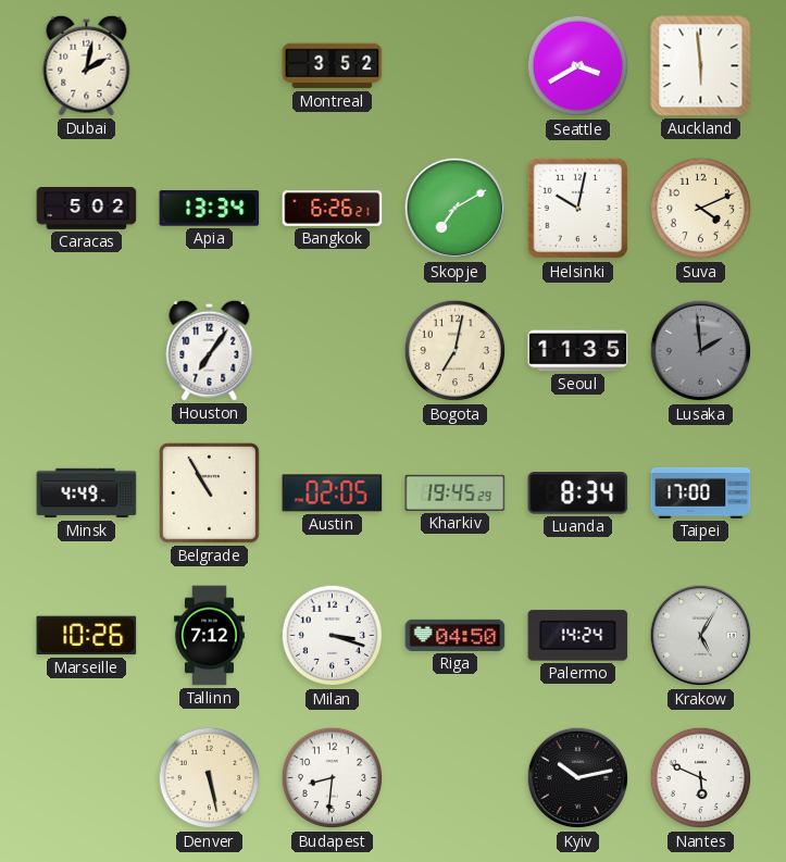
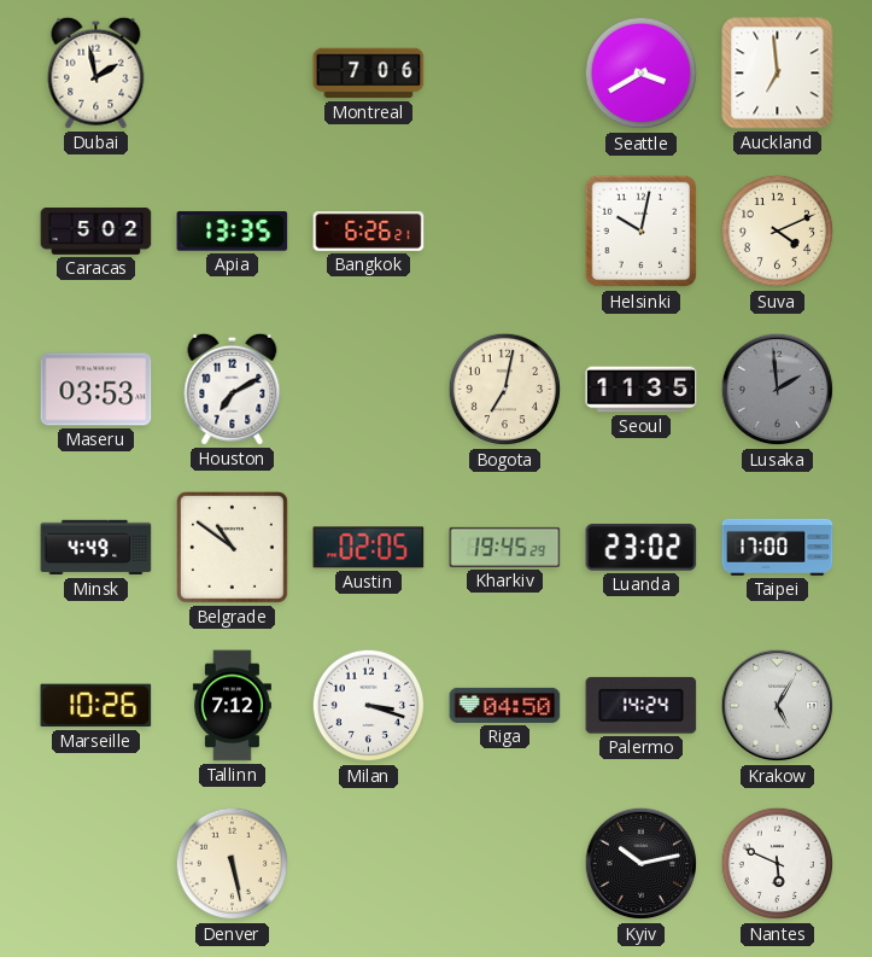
Dubai: 2:02 -> 1:58 (96, 72)
Montreal: 3:52 -> 7:06 (369, 74)
Auckland: 5:59 -> 6:59 (778, 74)
Apia: 13:34 -> 13:35 (233, 232)
Skopje: 7:10 -> none (456, 209)
Maseru: none -> 03:53 (96, 390)
Houston: 7:06 -> 7:10 (233, 389)
Belgrade: 10:55 -> 10:51 (233, 548)
Luanda: 8:34 -> 23:02 (642, 548)
Budapest: 8:31 -> none (333, 778)
